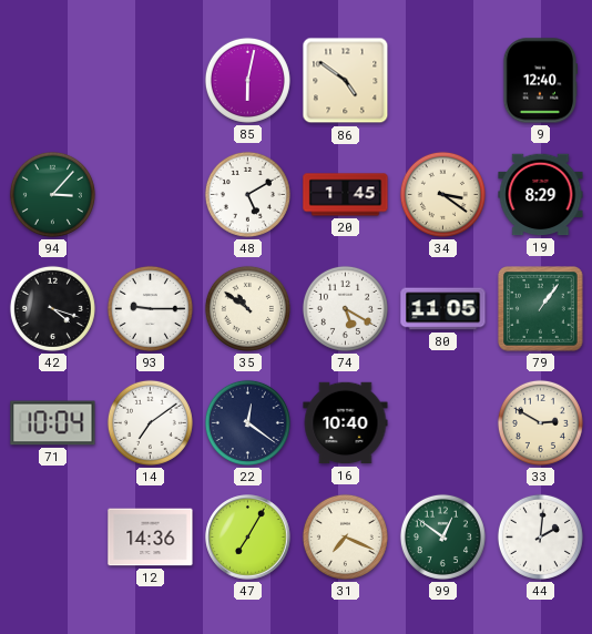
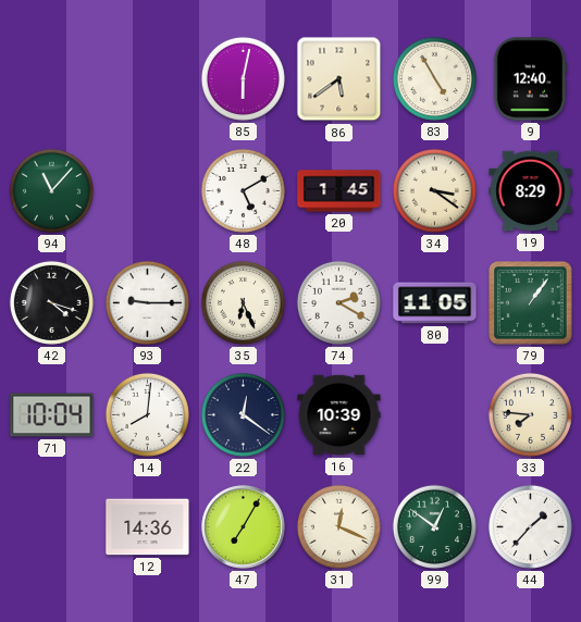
86: 4:51 -> 5:39 (339, 79)
83: none -> 4:55 (434, 78)
94: 3:07 -> 11:07 (51, 190)
35: 10:51 -> 6:26 (243, 302)
74: 5:20 -> 2:20 (338, 302)
14: 7:09 -> 8:01 (147, 414)
16: 10:40 -> 10:39 (339, 415)
33: 2:50 -> 7:46 (530, 414)
31: 7:19 -> 12:19 (338, 526)
44: 2:01 -> 1:37 (530, 526)
